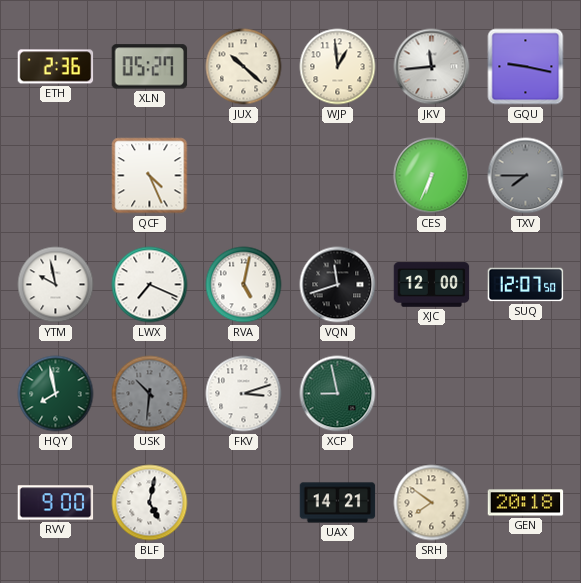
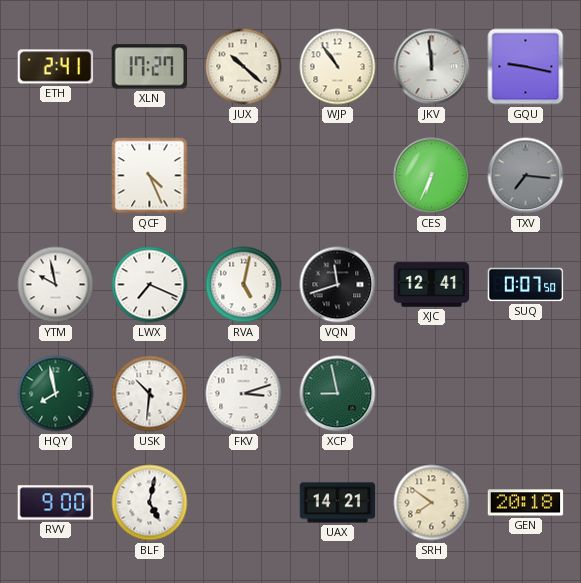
ETH: 2:36 -> 2:41 (56, 67)
XLN: 05:27 -> 17:27 (150, 67)
WJP: 12:59 -> 10:54 (338, 67)
JKV: 11:44 -> 11:59 (432, 67)
TXV: 7:45 -> 7:16 (526, 176)
XJC: 12:00 -> 12:41 (432, 285)
SUQ: 12:07 -> 0:07 (526, 285)
USK dial: grey -> white (150, 394)
